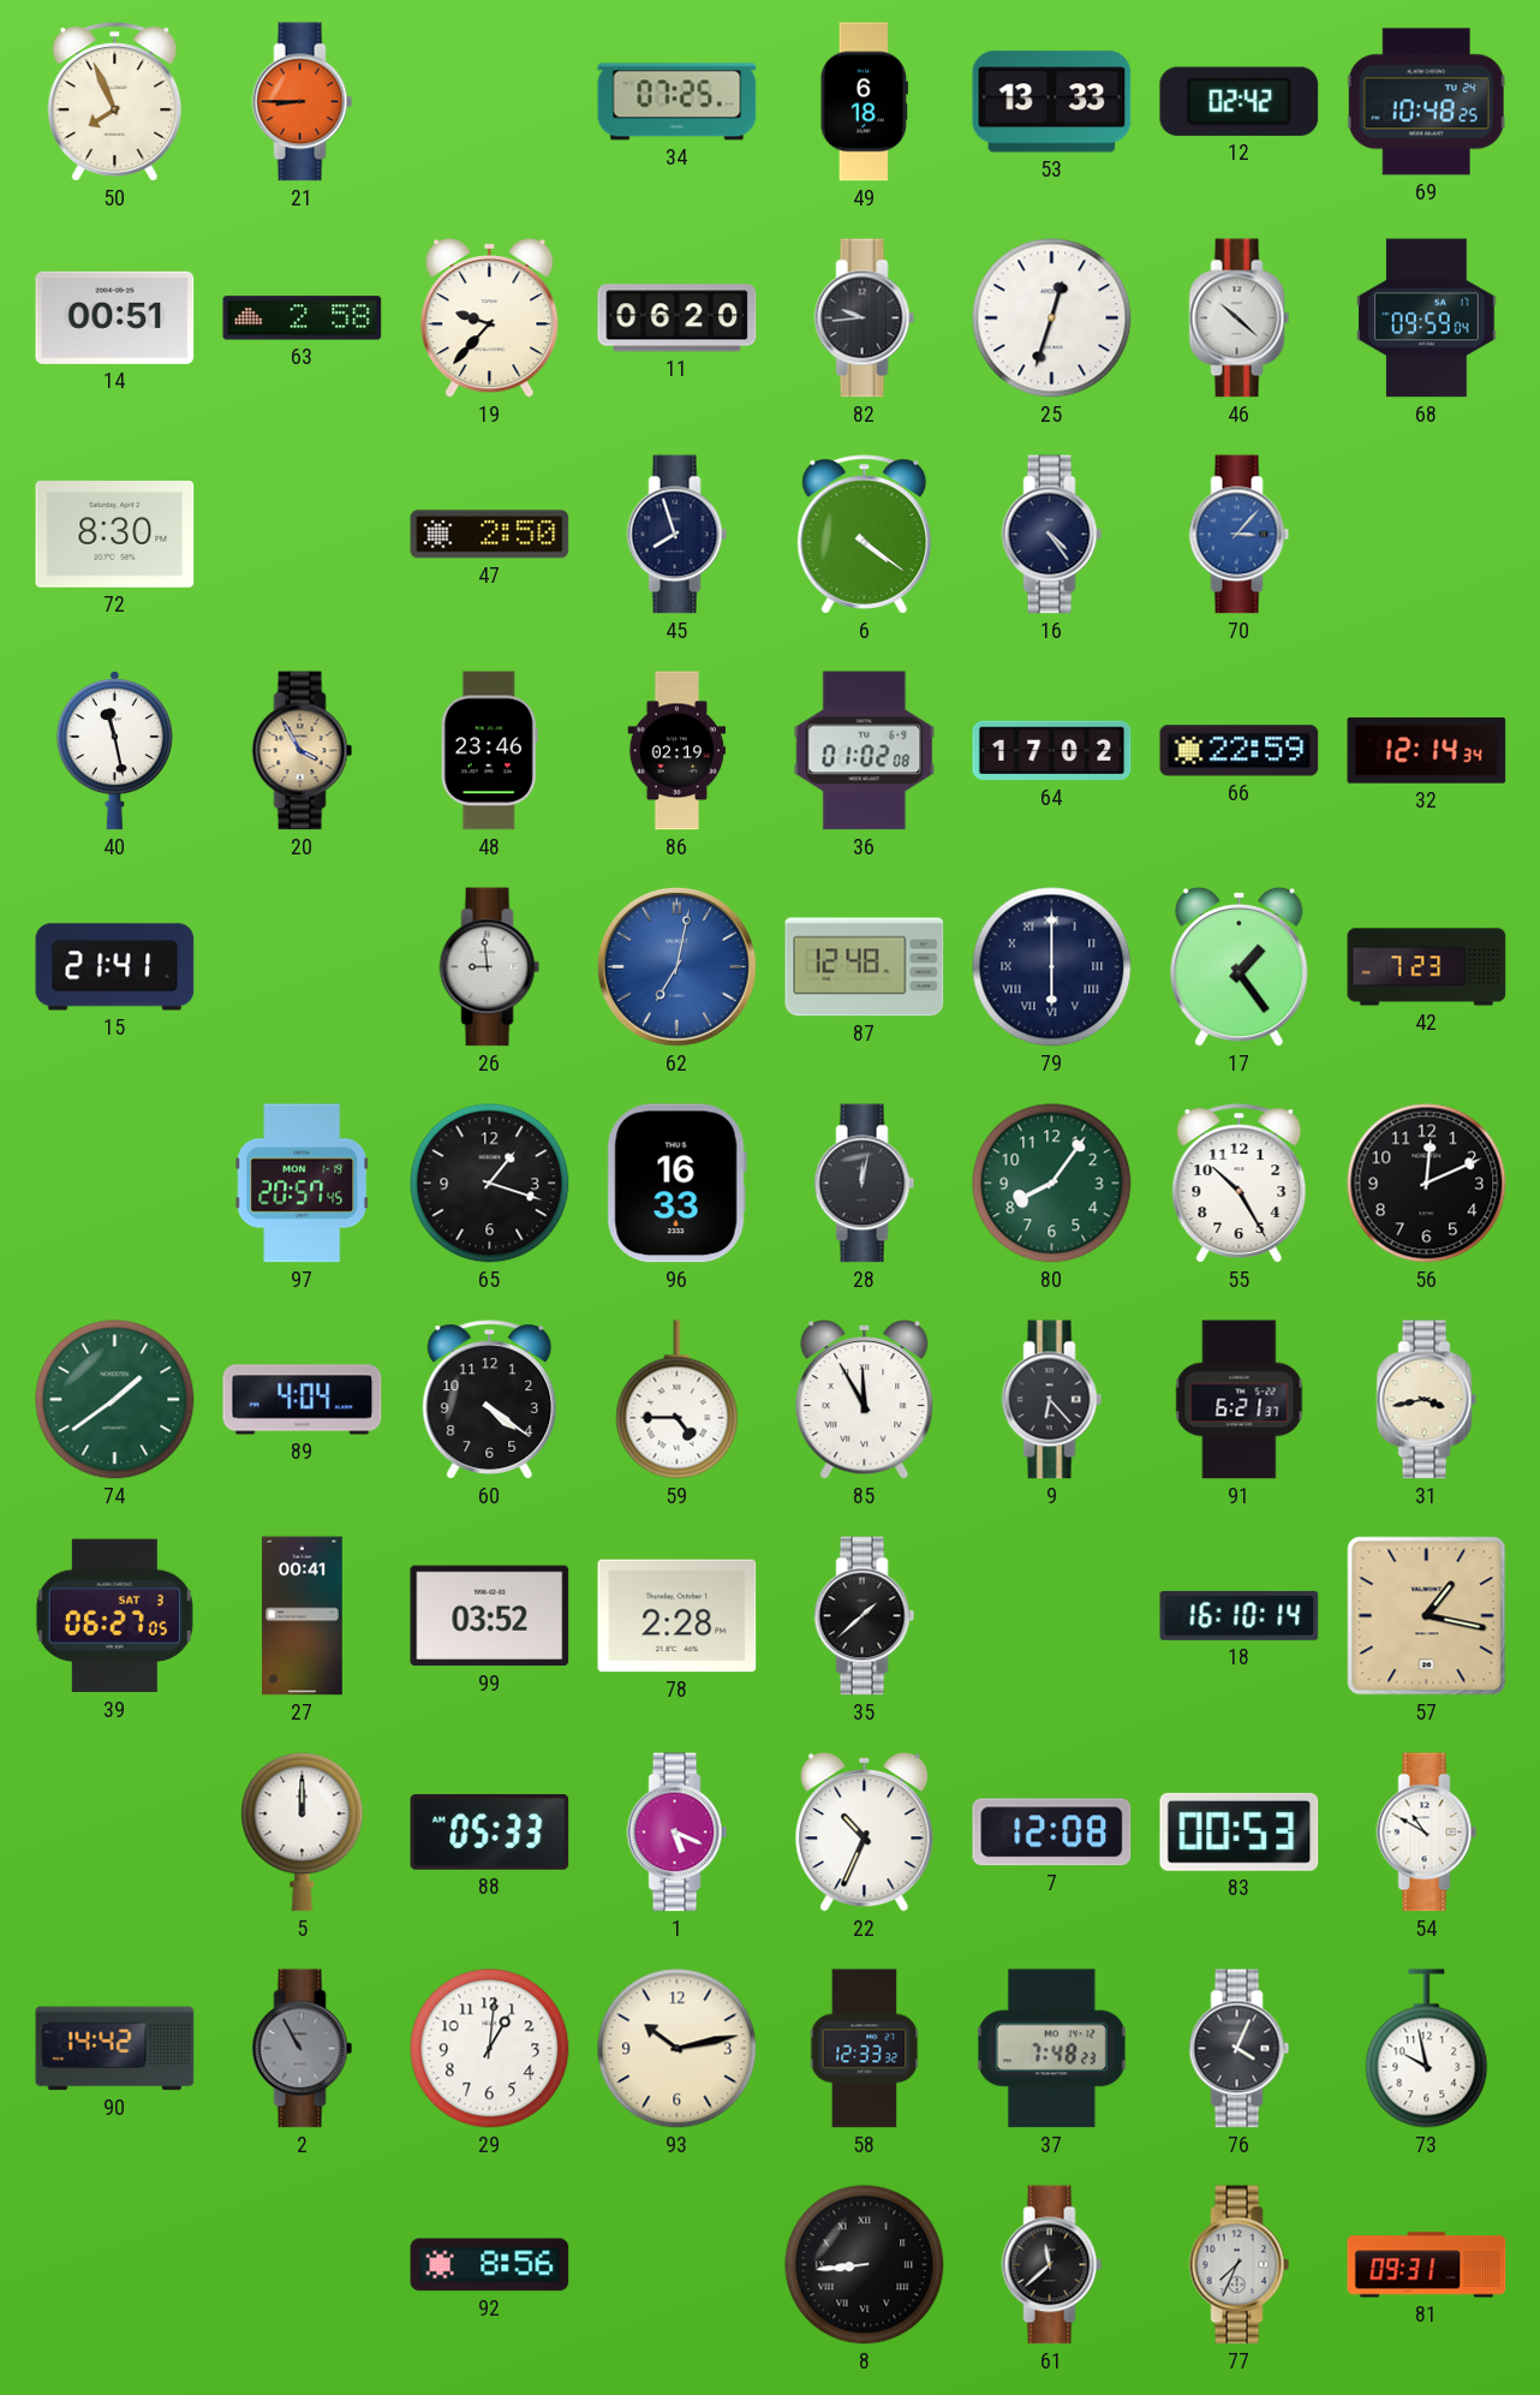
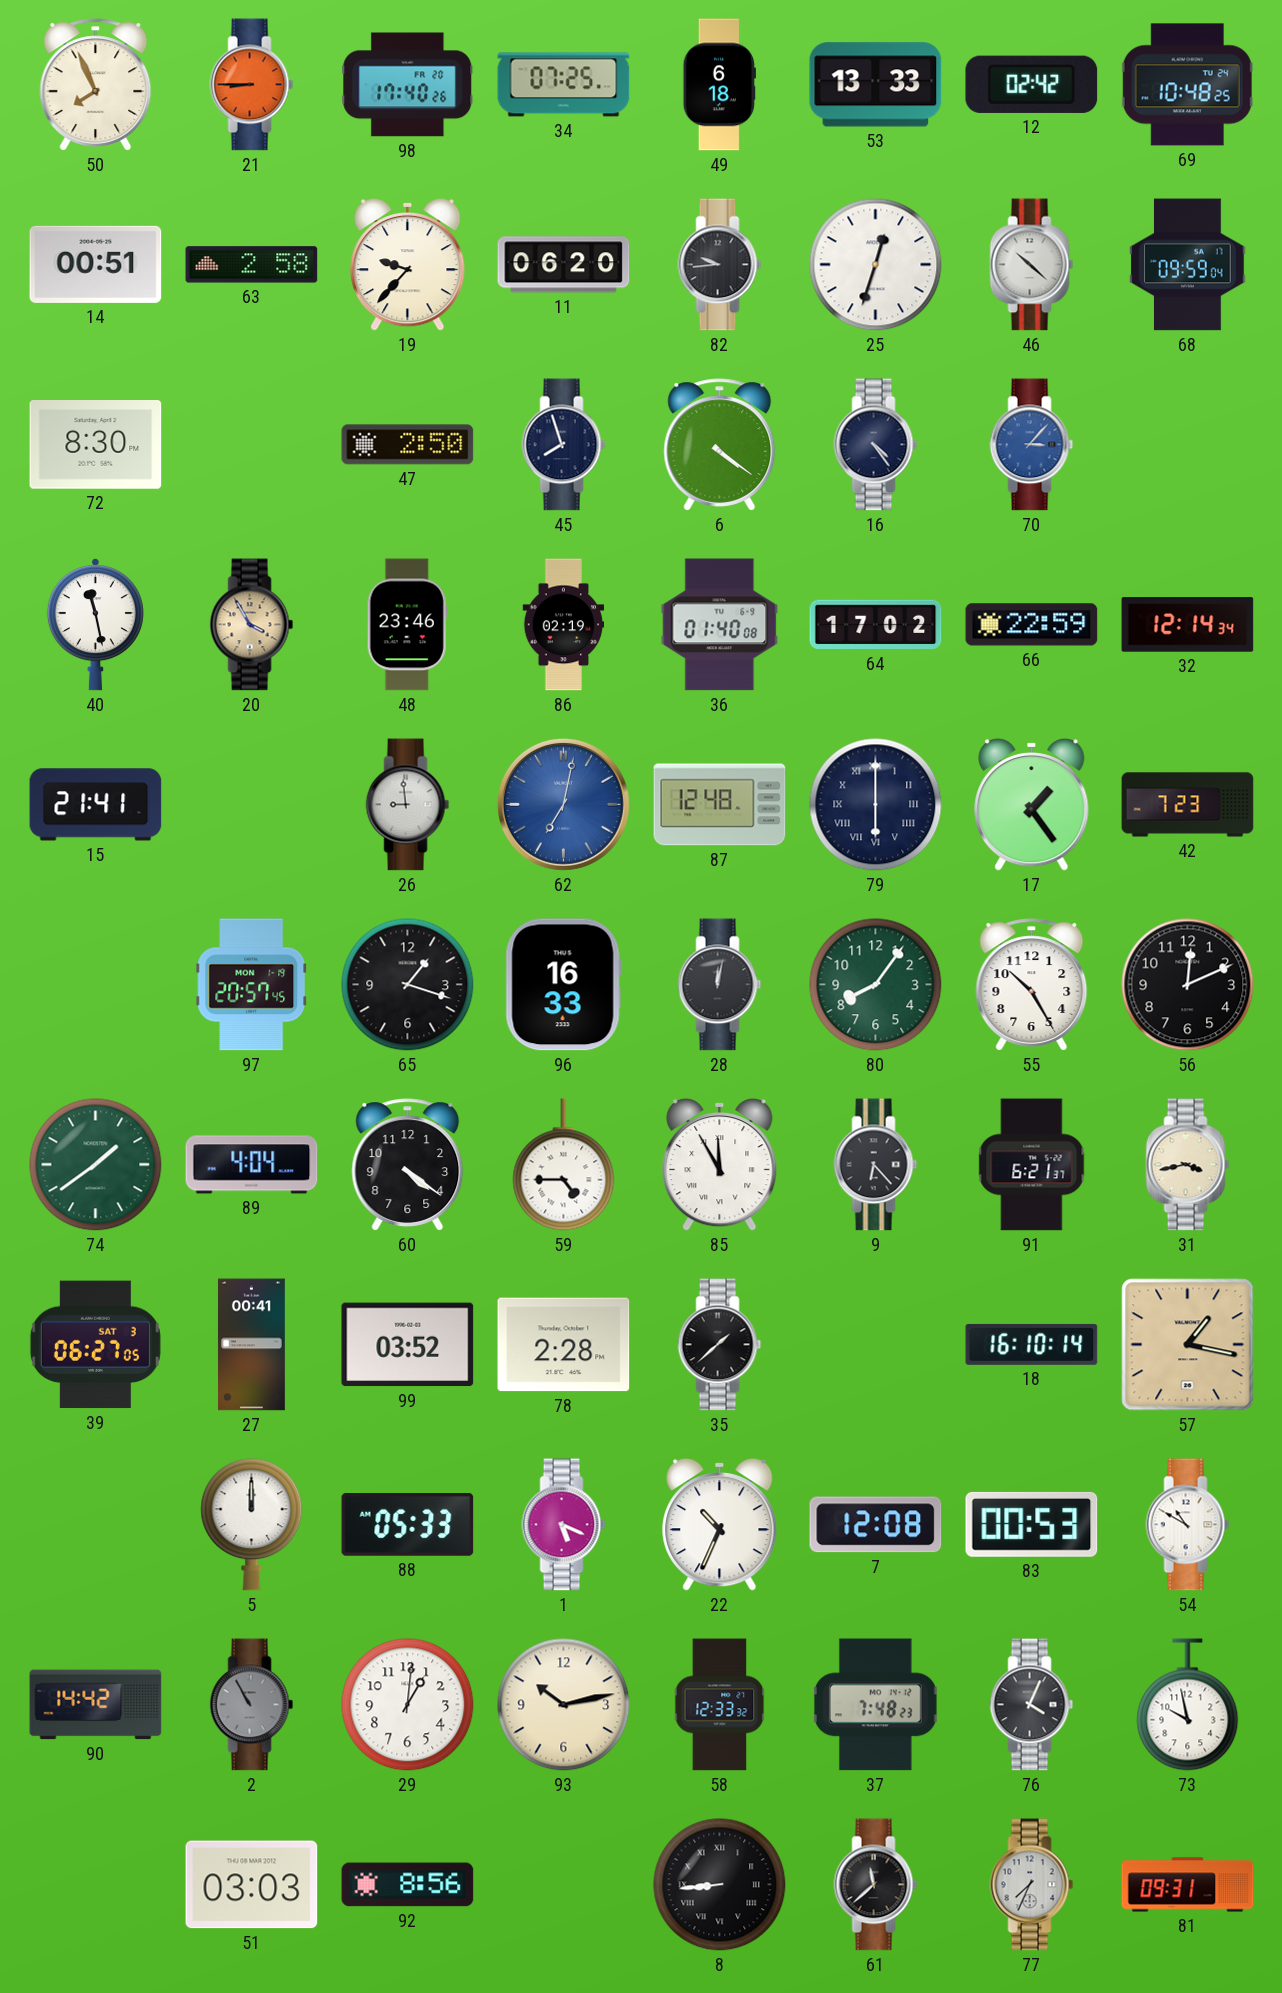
98: none -> 17:40 (408, 85)
36: 01:02 -> 01:40 (720, 625)
51: none -> 03:03 (252, 1885)
